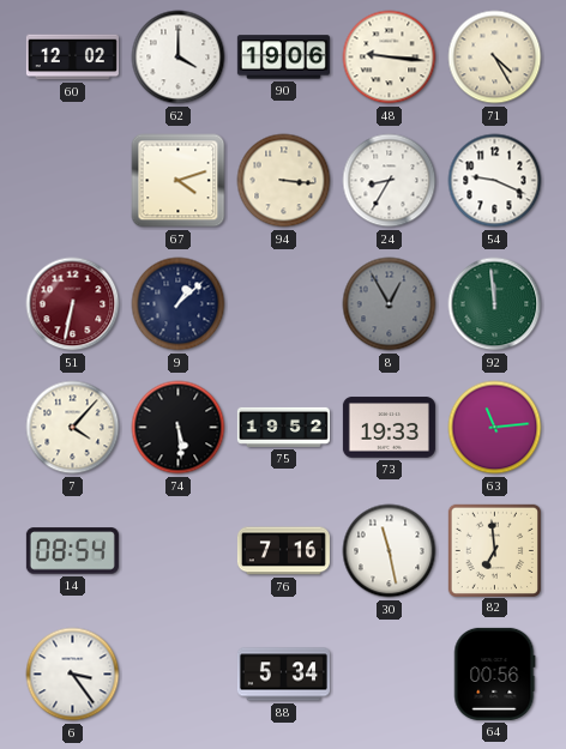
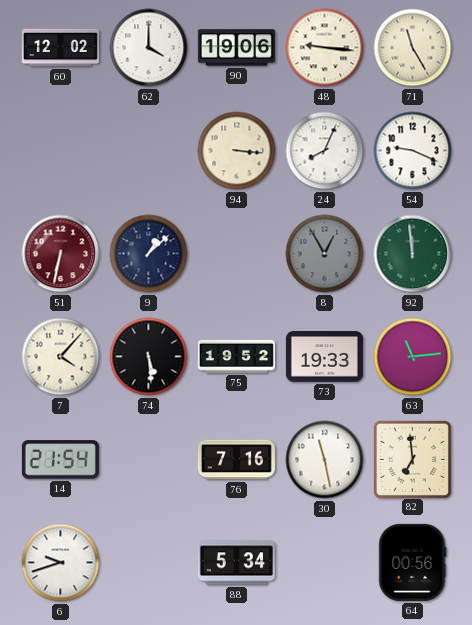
71: 4:25 -> 11:25 (413, 48)
67: 4:12 -> none (179, 181)
24: 8:35 -> 8:04 (325, 151)
14: 08:54 -> 21:54 (60, 460)
6: 3:24 -> 9:42 (61, 563)
